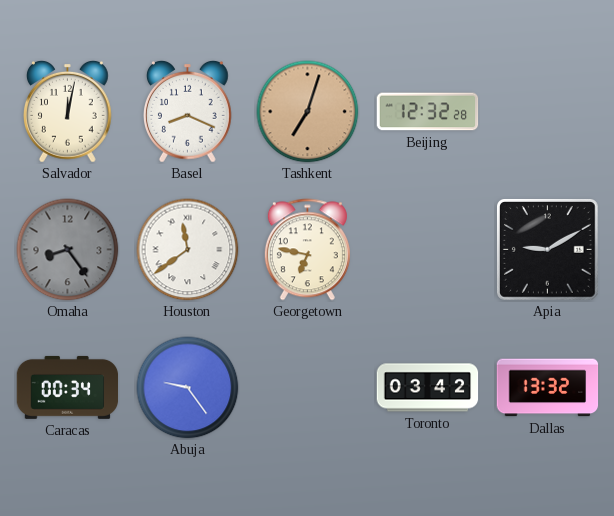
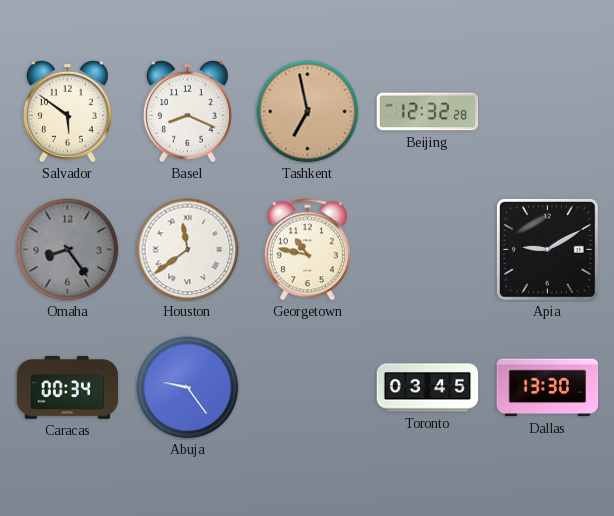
Salvador: 12:02 -> 5:51 (68, 112)
Tashkent: 7:03 -> 6:58 (308, 112)
Georgetown: 6:47 -> 10:47 (307, 250)
Toronto: 03:42 -> 03:45 (428, 388)
Dallas: 13:32 -> 13:30 (548, 388)
